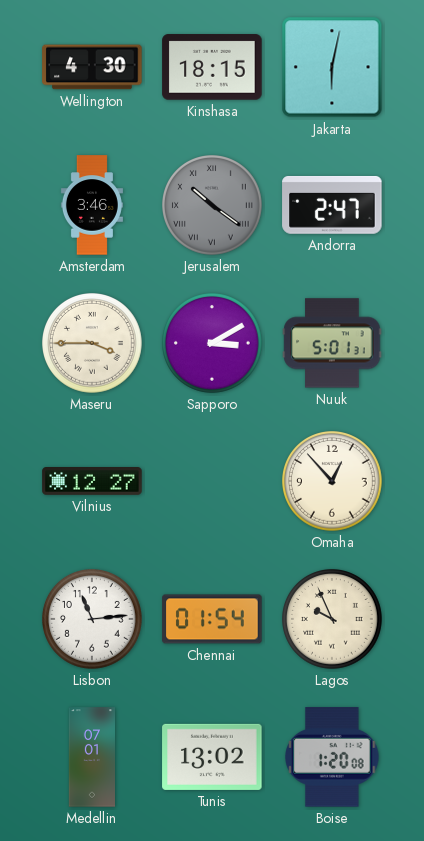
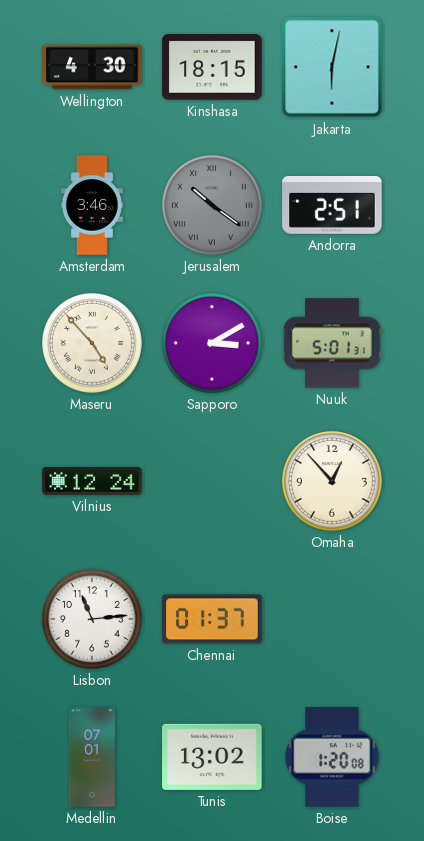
Andorra: 2:47 -> 2:51 (332, 205)
Maseru: 3:45 -> 4:53 (93, 344)
Vilnius: 12:27 -> 12:24 (92, 482)
Chennai: 01:54 -> 01:37 (212, 619)
Lagos: 9:56 -> none (333, 620)
